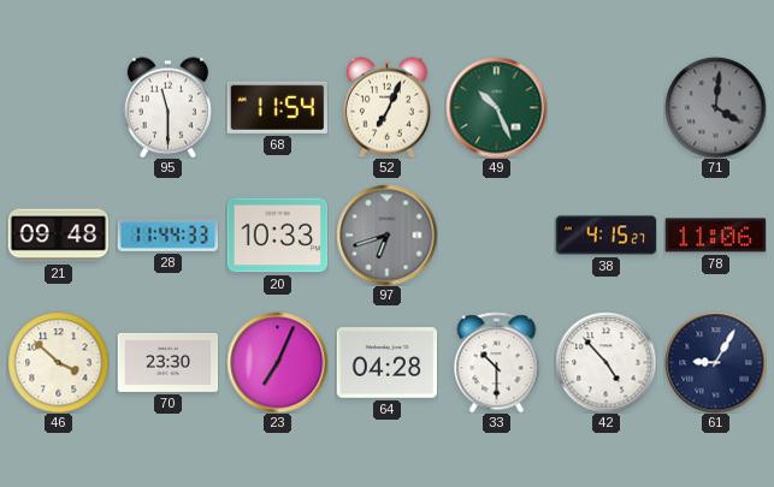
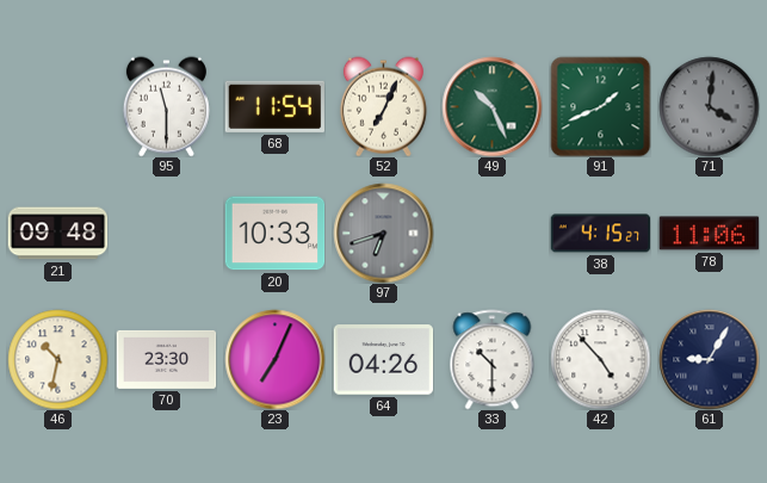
91: none -> 1:41 (600, 106)
28: 11:44 -> none (167, 236)
46: 3:52 -> 10:32 (57, 359)
64: 04:28 -> 04:26 (383, 360)
